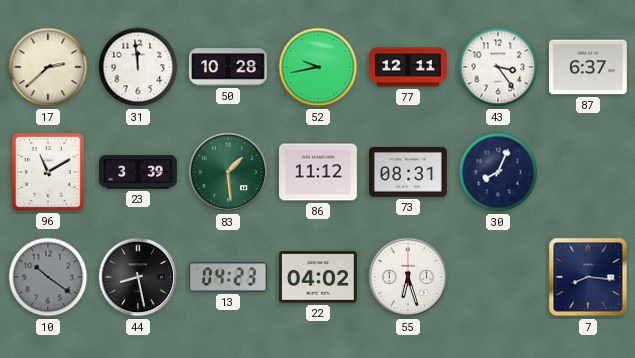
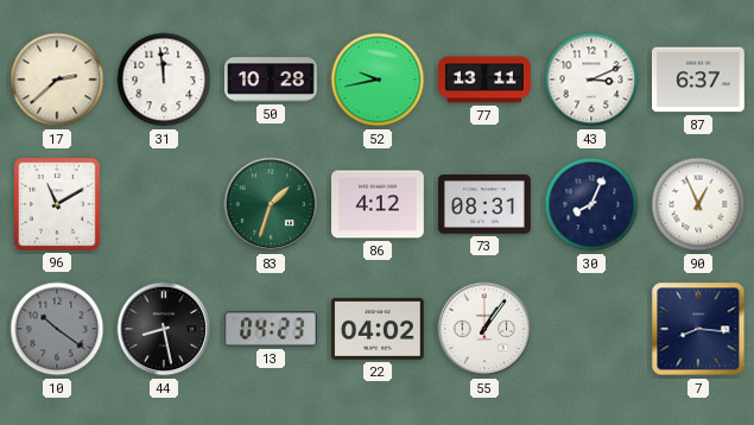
77: 12:11 -> 13:11 (486, 80)
43: 3:24 -> 3:11 (591, 80)
23: 3:39 -> none (139, 172)
83: 1:29 -> 1:33 (271, 204)
86: 11:12 -> 4:12 (379, 204)
90: none -> 12:56 (698, 204)
55: 6:27 -> 1:06 (484, 329)
